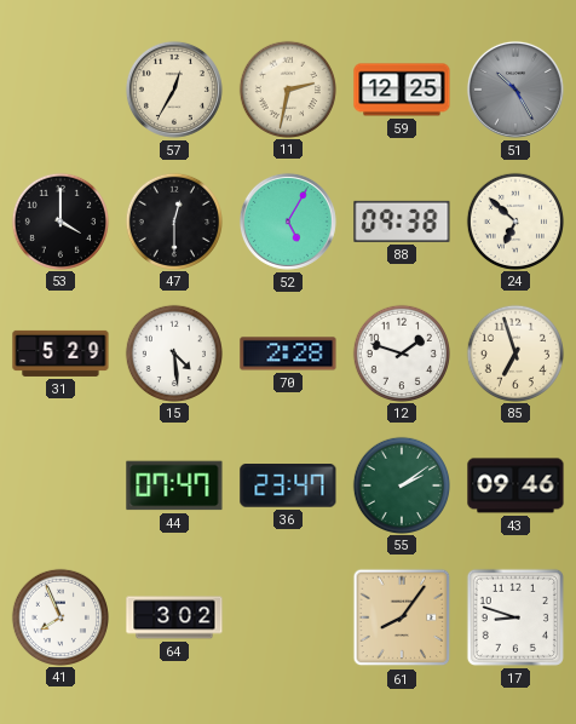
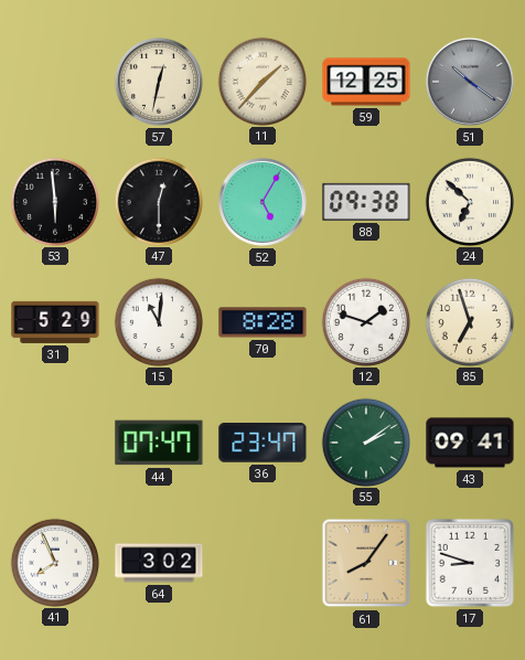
57: 12:35 -> 12:32 (159, 82)
11: 2:32 -> 1:37 (261, 81)
51: 10:25 -> 10:21 (470, 82)
53: 4:00 -> 5:59 (54, 201)
15: 4:29 -> 11:01 (158, 321)
70: 2:28 -> 8:28 (262, 322)
43: 09:46 -> 09:41 (470, 443)
